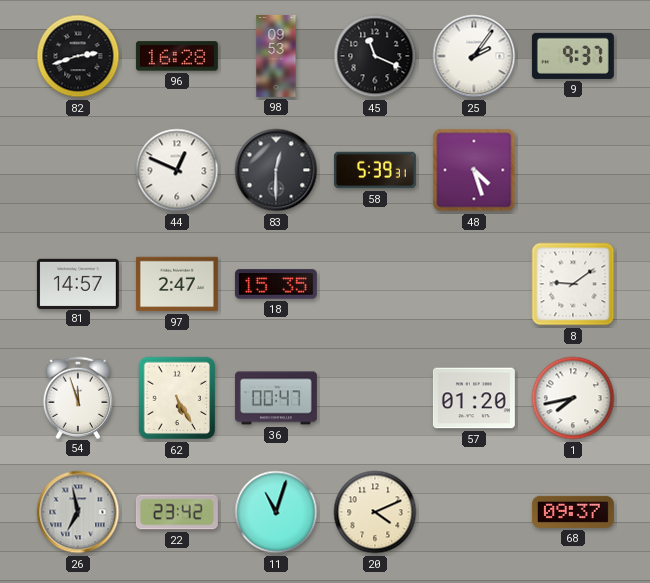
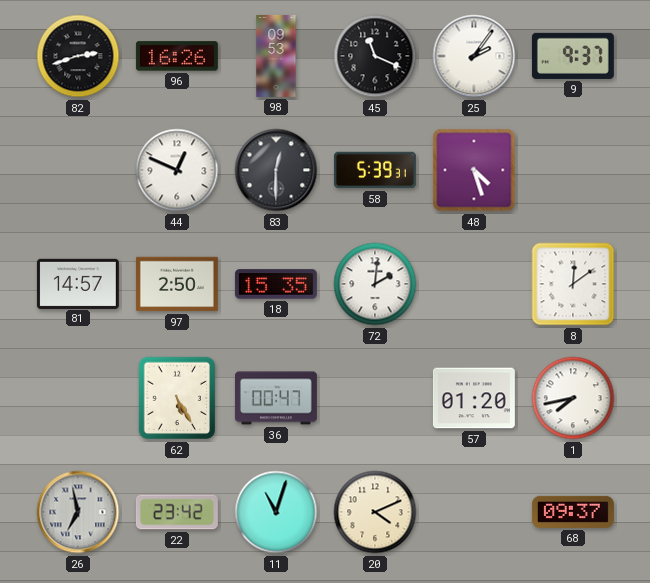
96: 16:28 -> 16:26 (177, 56)
97: 2:47 -> 2:50 (177, 284)
72: none -> 2:01 (375, 284)
8: 9:09 -> 12:09 (573, 284)
54: 11:57 -> none (77, 397)
